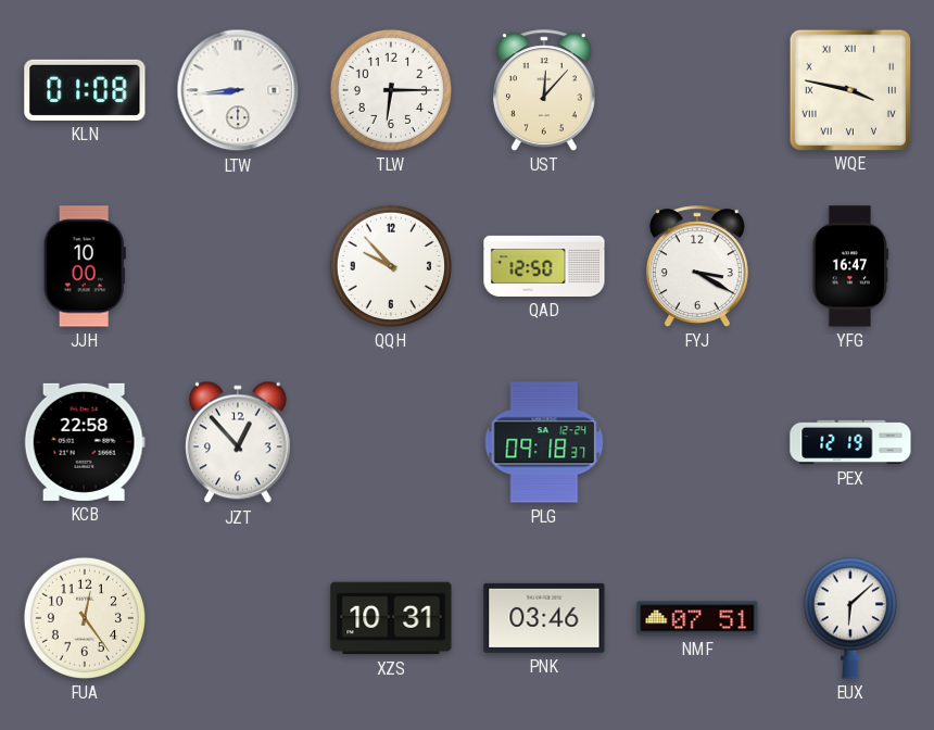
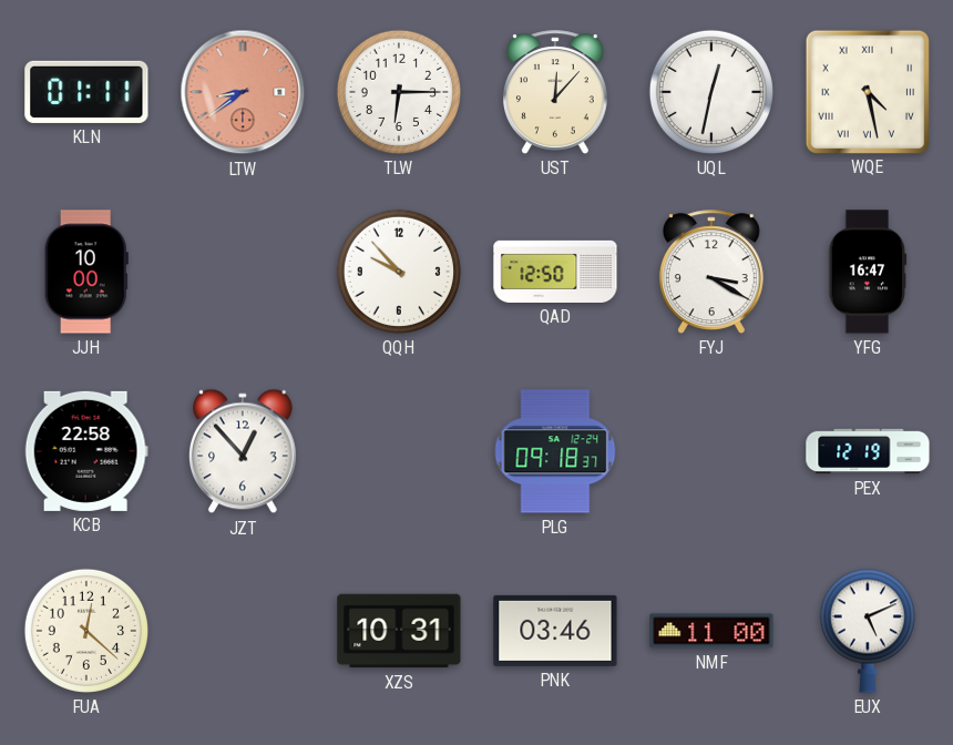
KLN: 01:08 -> 01:11 (86, 92)
LTW: 8:44 -> 8:39 (243, 92)
LTW dial: white -> salmon (243, 92)
UQL: none -> 12:32 (711, 92)
WQE: 3:47 -> 4:28 (867, 91)
FUA: 12:24 -> 12:22 (86, 631)
NMF: 07:51 -> 11:00 (711, 631)
EUX: 6:08 -> 5:11 (868, 631)
